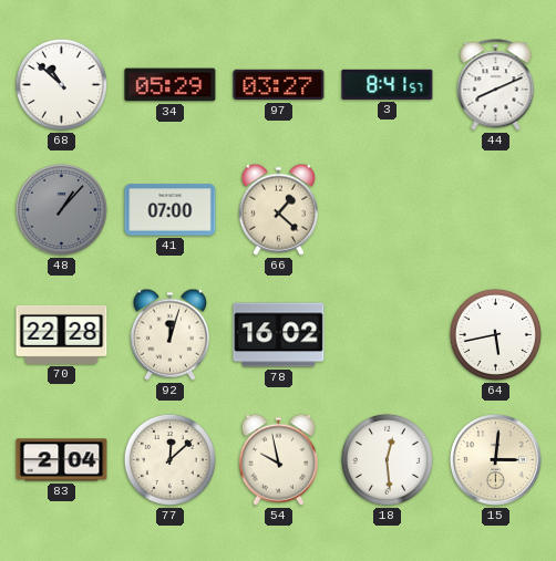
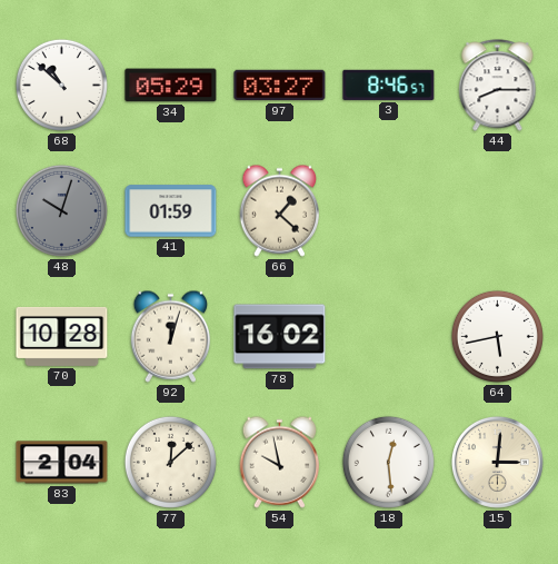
3: 8:41 -> 8:46 (389, 85)
44: 8:11 -> 8:15 (498, 86)
48: 1:07 -> 10:03 (61, 210)
41: 07:00 -> 01:59 (171, 211)
70: 22:28 -> 10:28 (62, 336)
